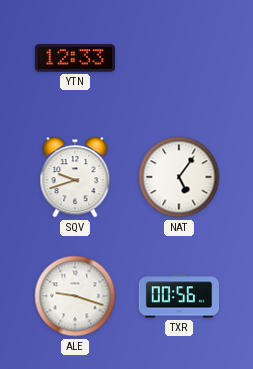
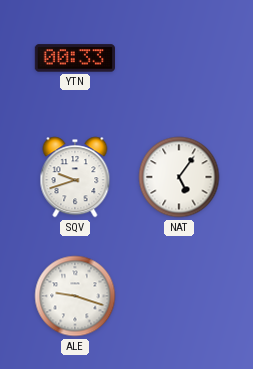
YTN: 12:33 -> 00:33 (74, 58)
TXR: 00:56 -> none (178, 296)
